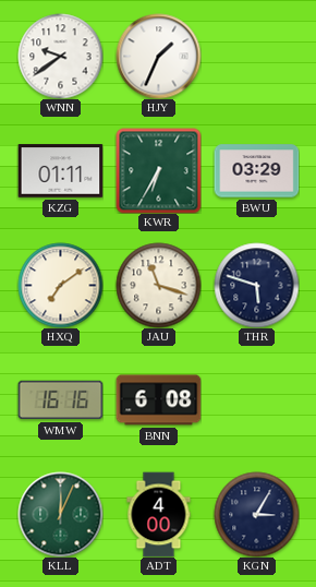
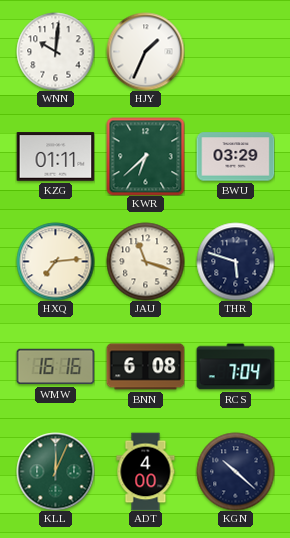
WNN: 9:39 -> 10:01 (55, 51)
KWR: 6:35 -> 6:38 (145, 156)
HXQ: 7:09 -> 7:14 (55, 261)
RCS: none -> 7:04 (235, 367)
KGN: 3:05 -> 10:22 (235, 471)
